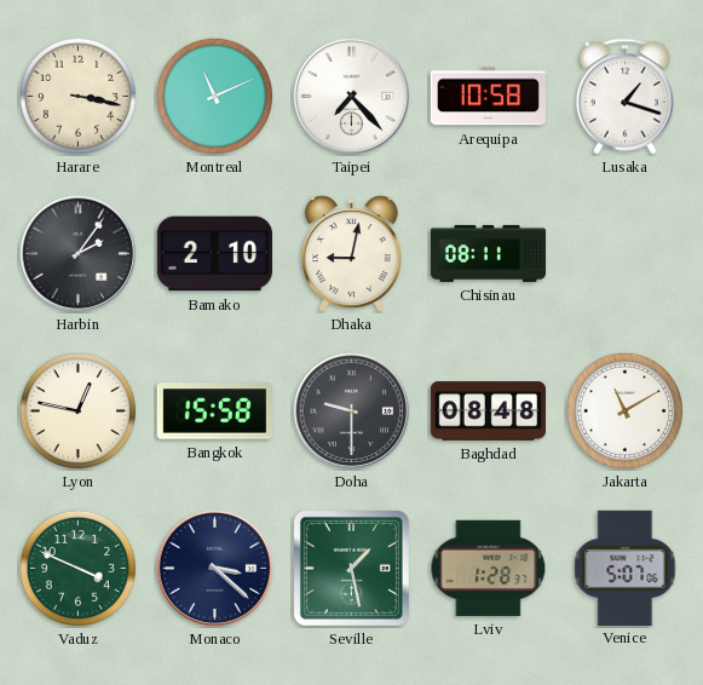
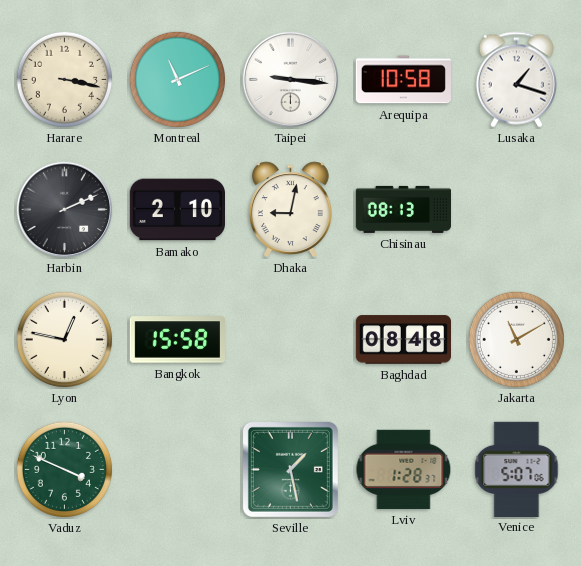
Taipei: 7:23 -> 9:16 (291, 80)
Harbin: 2:06 -> 2:11 (65, 210)
Chisinau: 08:11 -> 08:13 (403, 209)
Doha: 9:30 -> none (352, 411)
Monaco: 3:22 -> none (215, 569)
